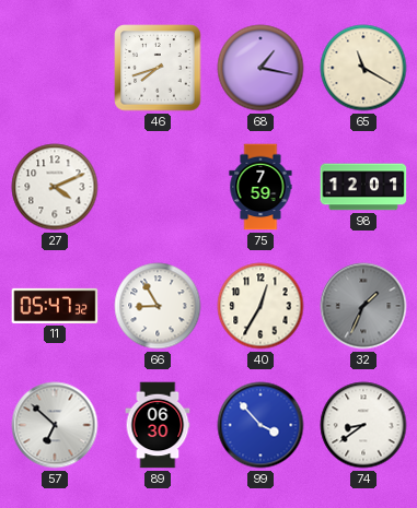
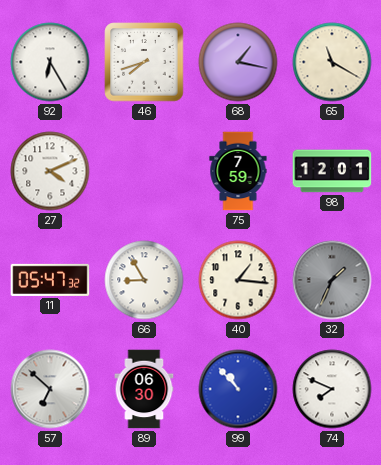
92: none -> 6:25 (50, 62)
40: 12:35 -> 1:16 (238, 280)
99: 3:53 -> 10:53 (238, 389)
74: 8:39 -> 7:49 (332, 389)
